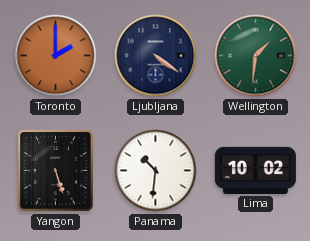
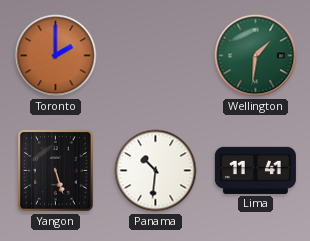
Ljubljana: 4:21 -> none (156, 56)
Lima: 10:02 -> 11:41 (255, 170)
